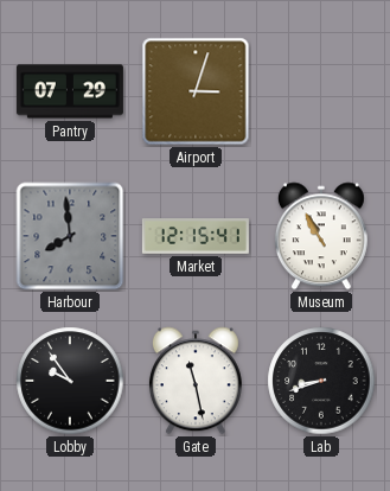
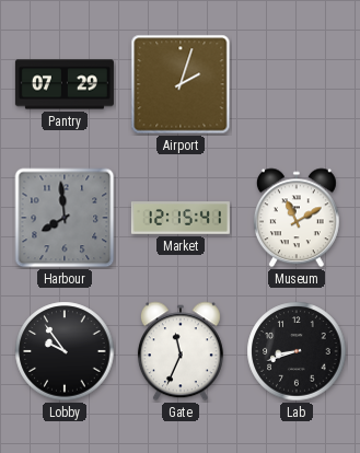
Airport: 3:03 -> 2:03 (181, 84)
Museum: 10:55 -> 11:10 (297, 218)
Gate: 11:28 -> 11:34 (181, 351)
